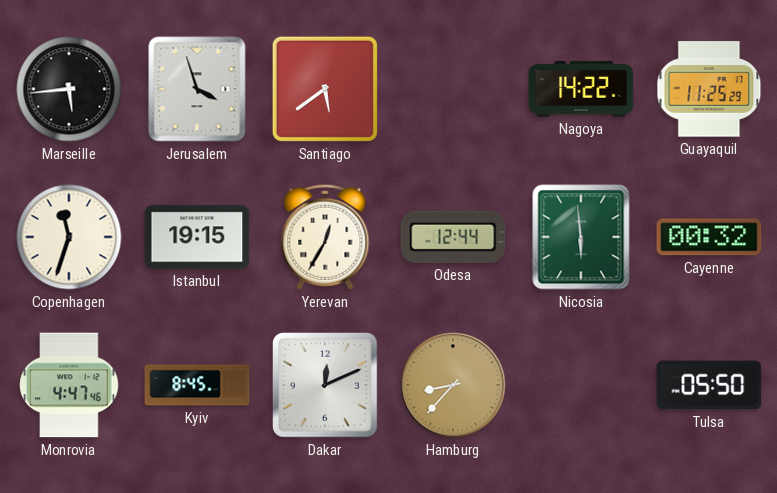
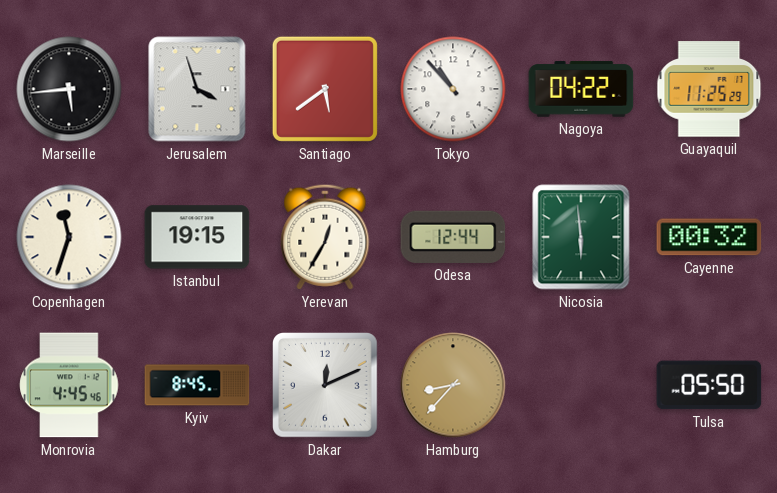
Tokyo: none -> 10:53 (453, 89)
Nagoya: 14:22 -> 04:22 (581, 89)
Monrovia: 4:47 -> 4:45 (69, 385)
